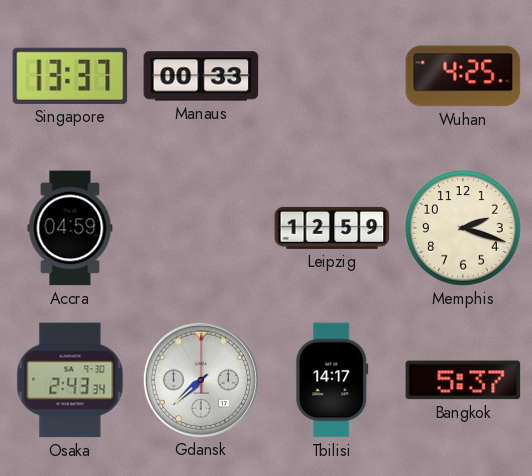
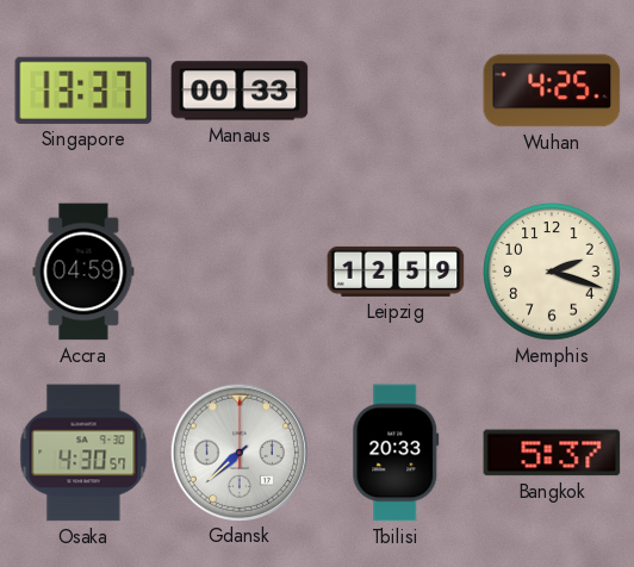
Osaka: 2:43 -> 4:30 (83, 453)
Tbilisi: 14:17 -> 20:33 (396, 453)
